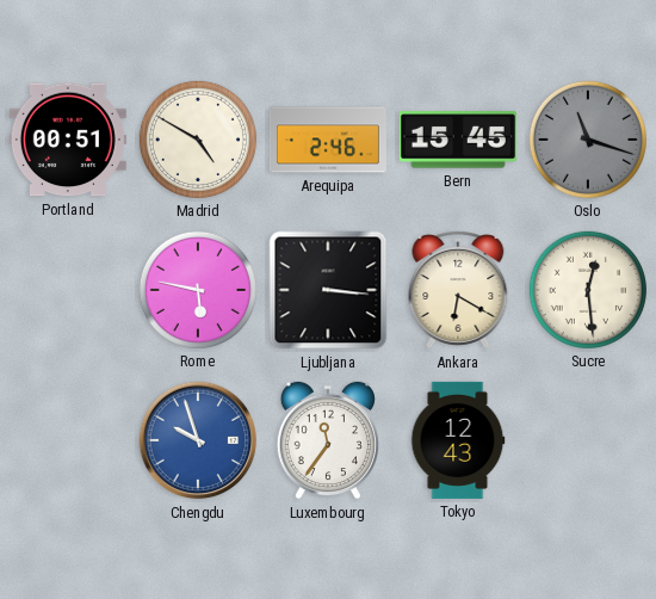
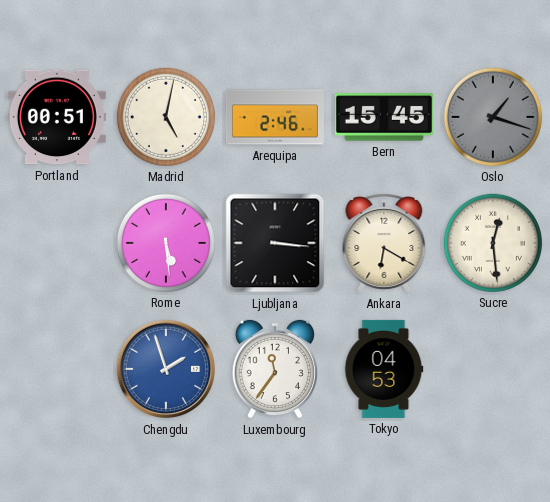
Madrid: 4:50 -> 5:02 (166, 117)
Oslo: 11:18 -> 1:18 (493, 117)
Rome: 5:47 -> 5:29 (166, 243)
Chengdu: 9:57 -> 1:57 (166, 369)
Tokyo: 12:43 -> 04:53 (384, 369)
